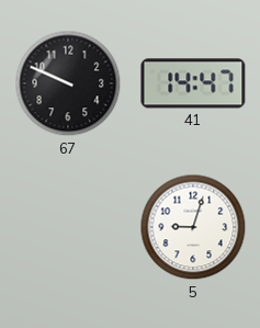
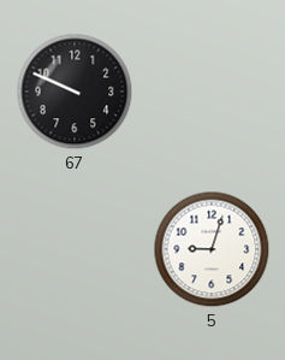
41: 14:47 -> none (193, 83)
